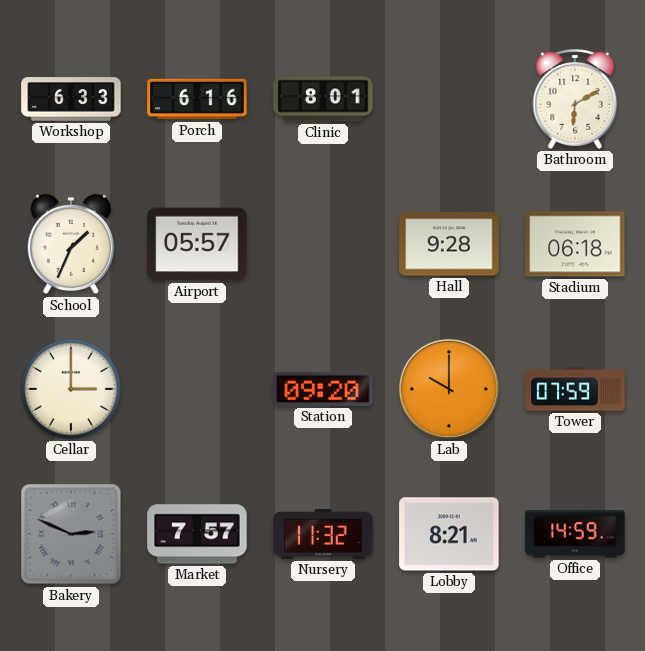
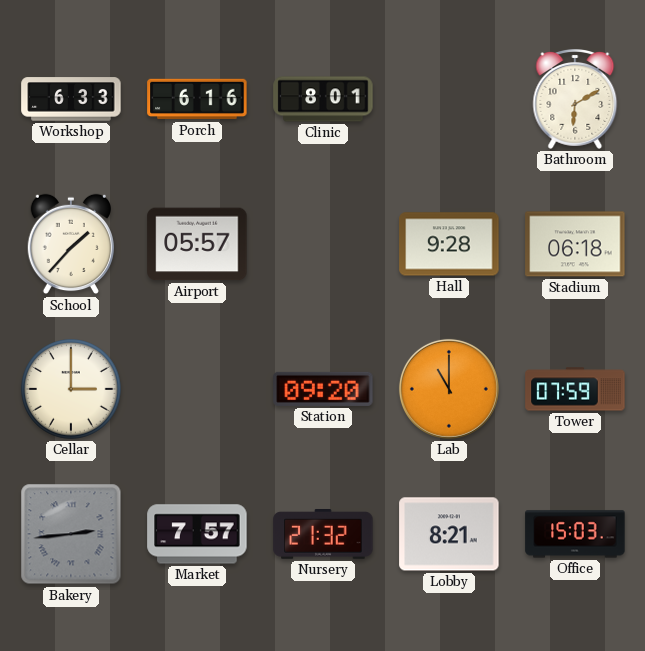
School: 1:34 -> 1:37 (71, 244)
Lab: 10:00 -> 11:00 (449, 389)
Bakery: 2:49 -> 2:44 (71, 534)
Nursery: 11:32 -> 21:32 (323, 535)
Office: 14:59 -> 15:03 (575, 534)
